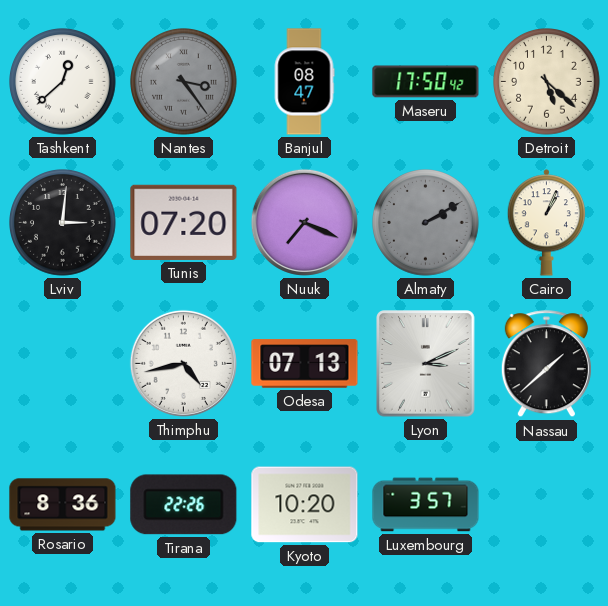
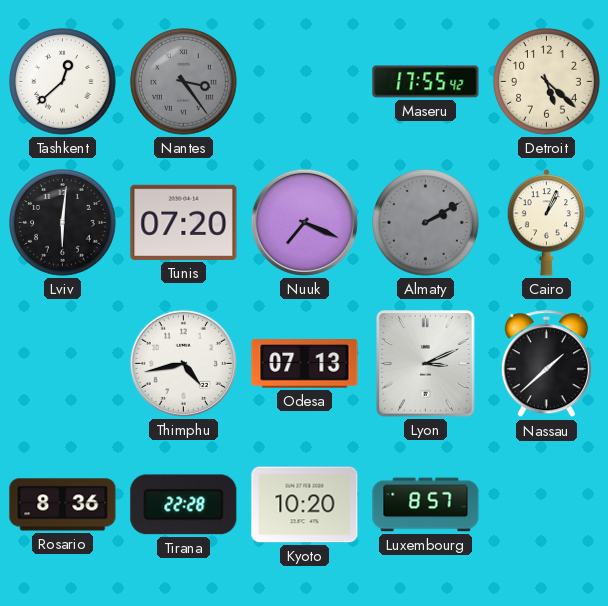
Banjul: 08:47 -> none (304, 82)
Maseru: 17:50 -> 17:55 (426, 82)
Lviv: 3:01 -> 6:01 (63, 223)
Tirana: 22:26 -> 22:28 (184, 505)
Luxembourg: 3:57 -> 8:57 (426, 505)
